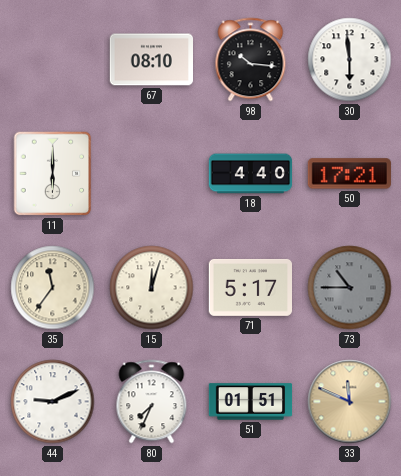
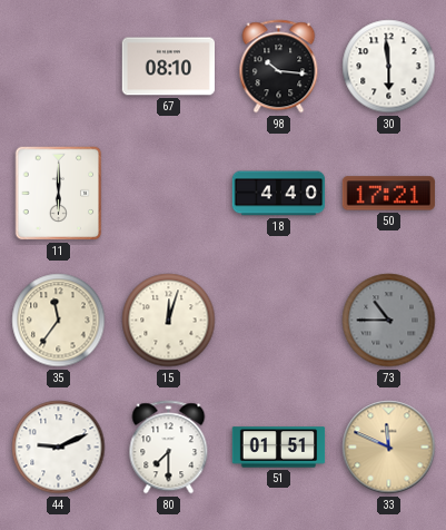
71: 5:17 -> none (250, 287)
80: 7:34 -> 7:30 (169, 448)
